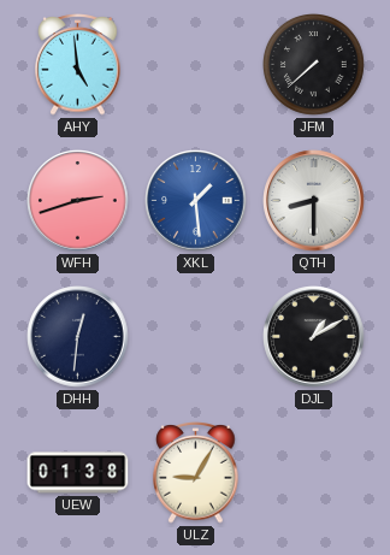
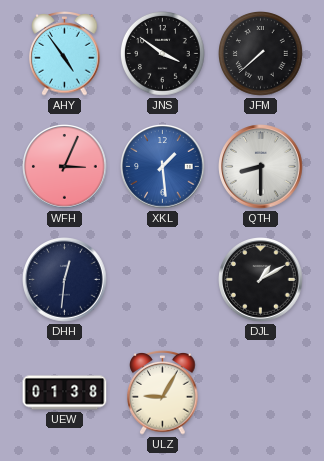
AHY: 4:59 -> 4:54 (65, 54)
JNS: none -> 3:51 (163, 54)
WFH: 2:42 -> 3:04 (65, 167)
